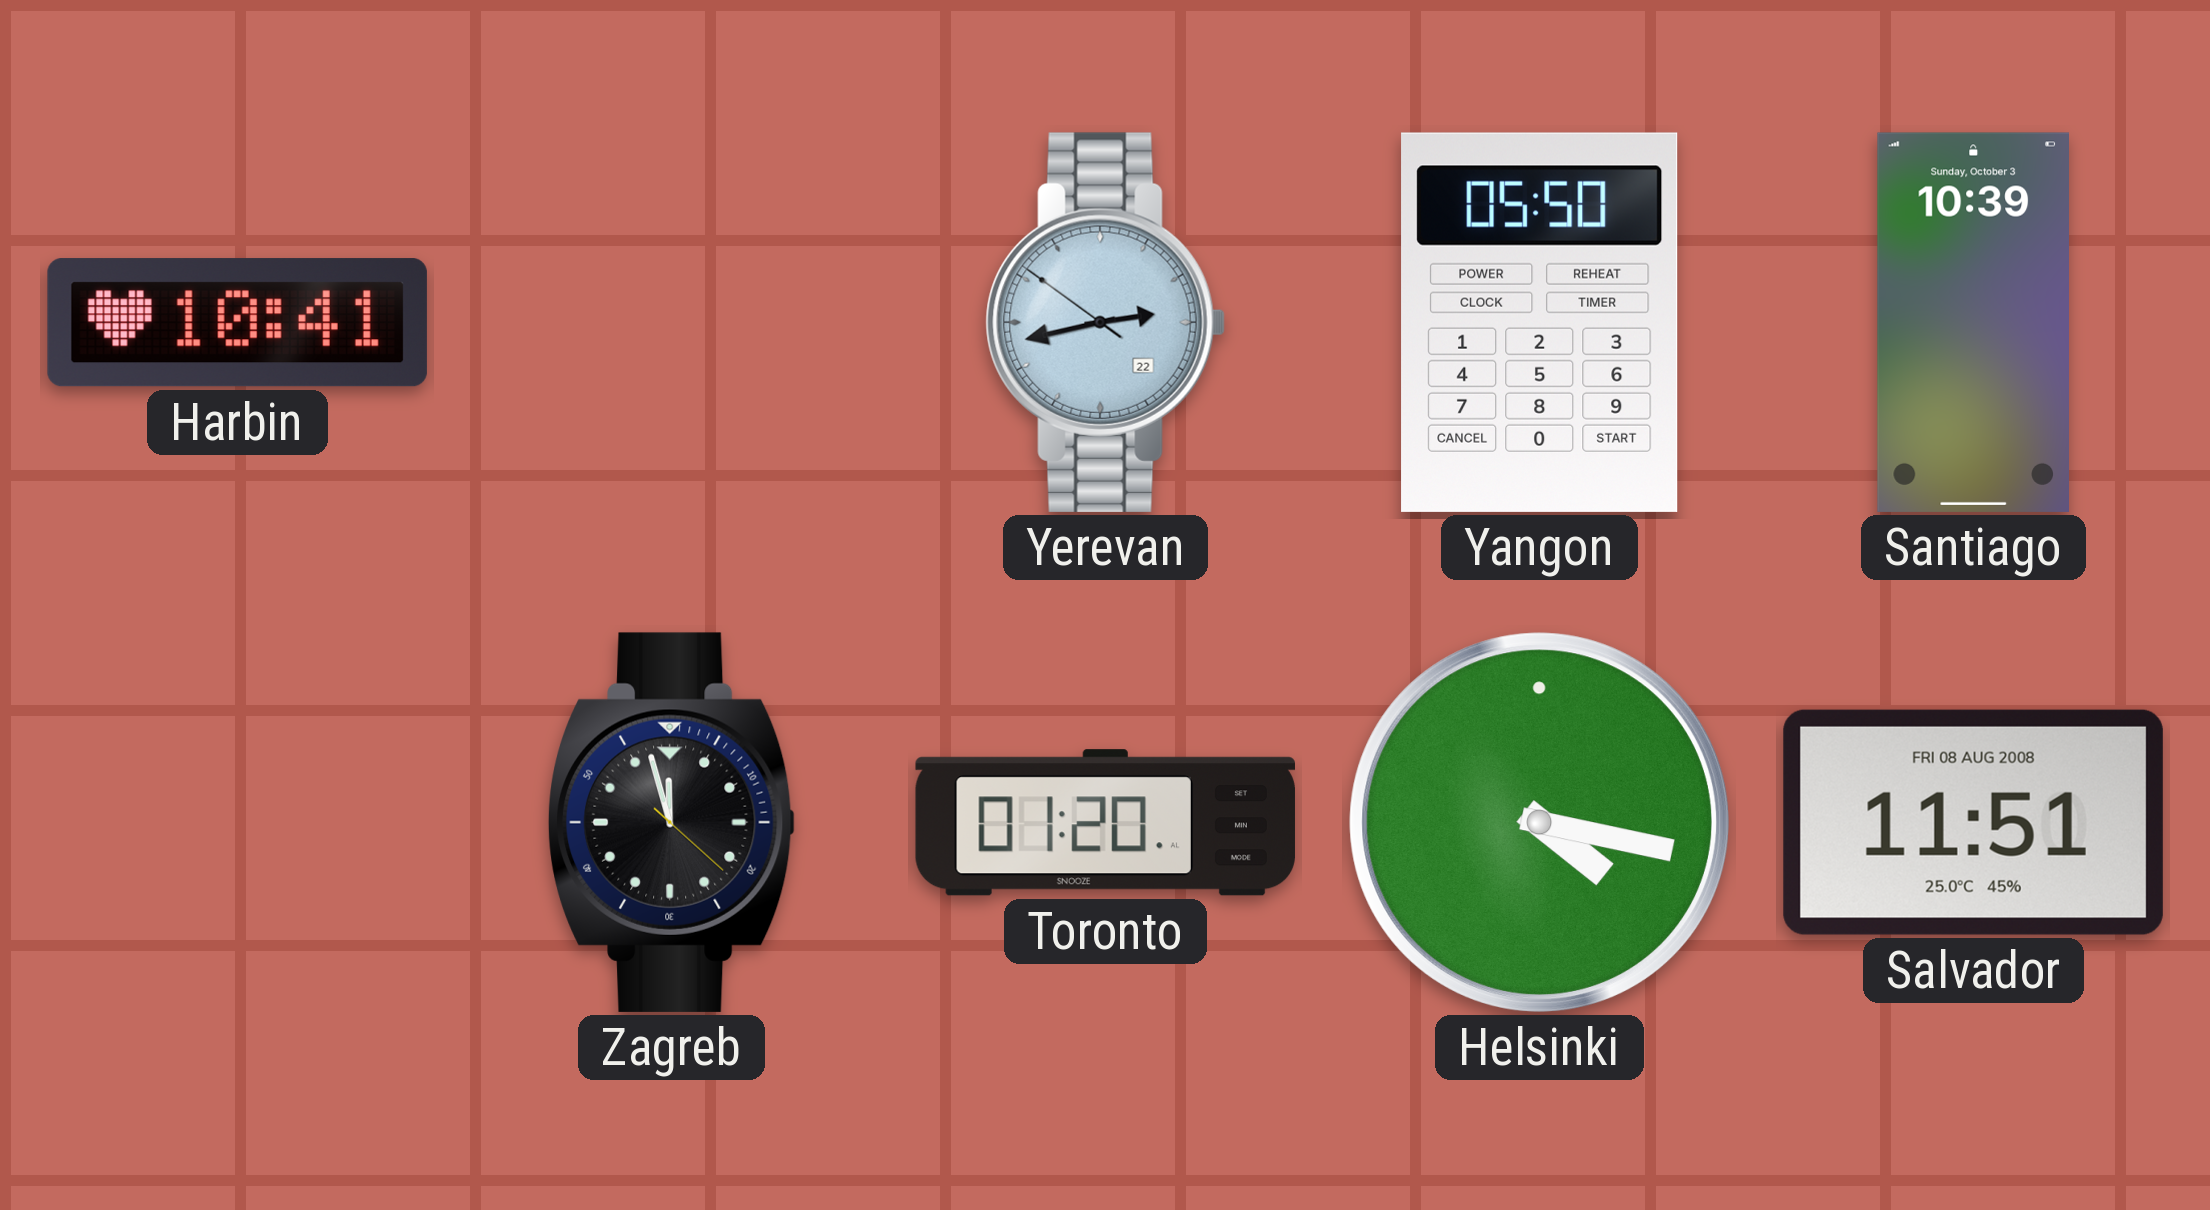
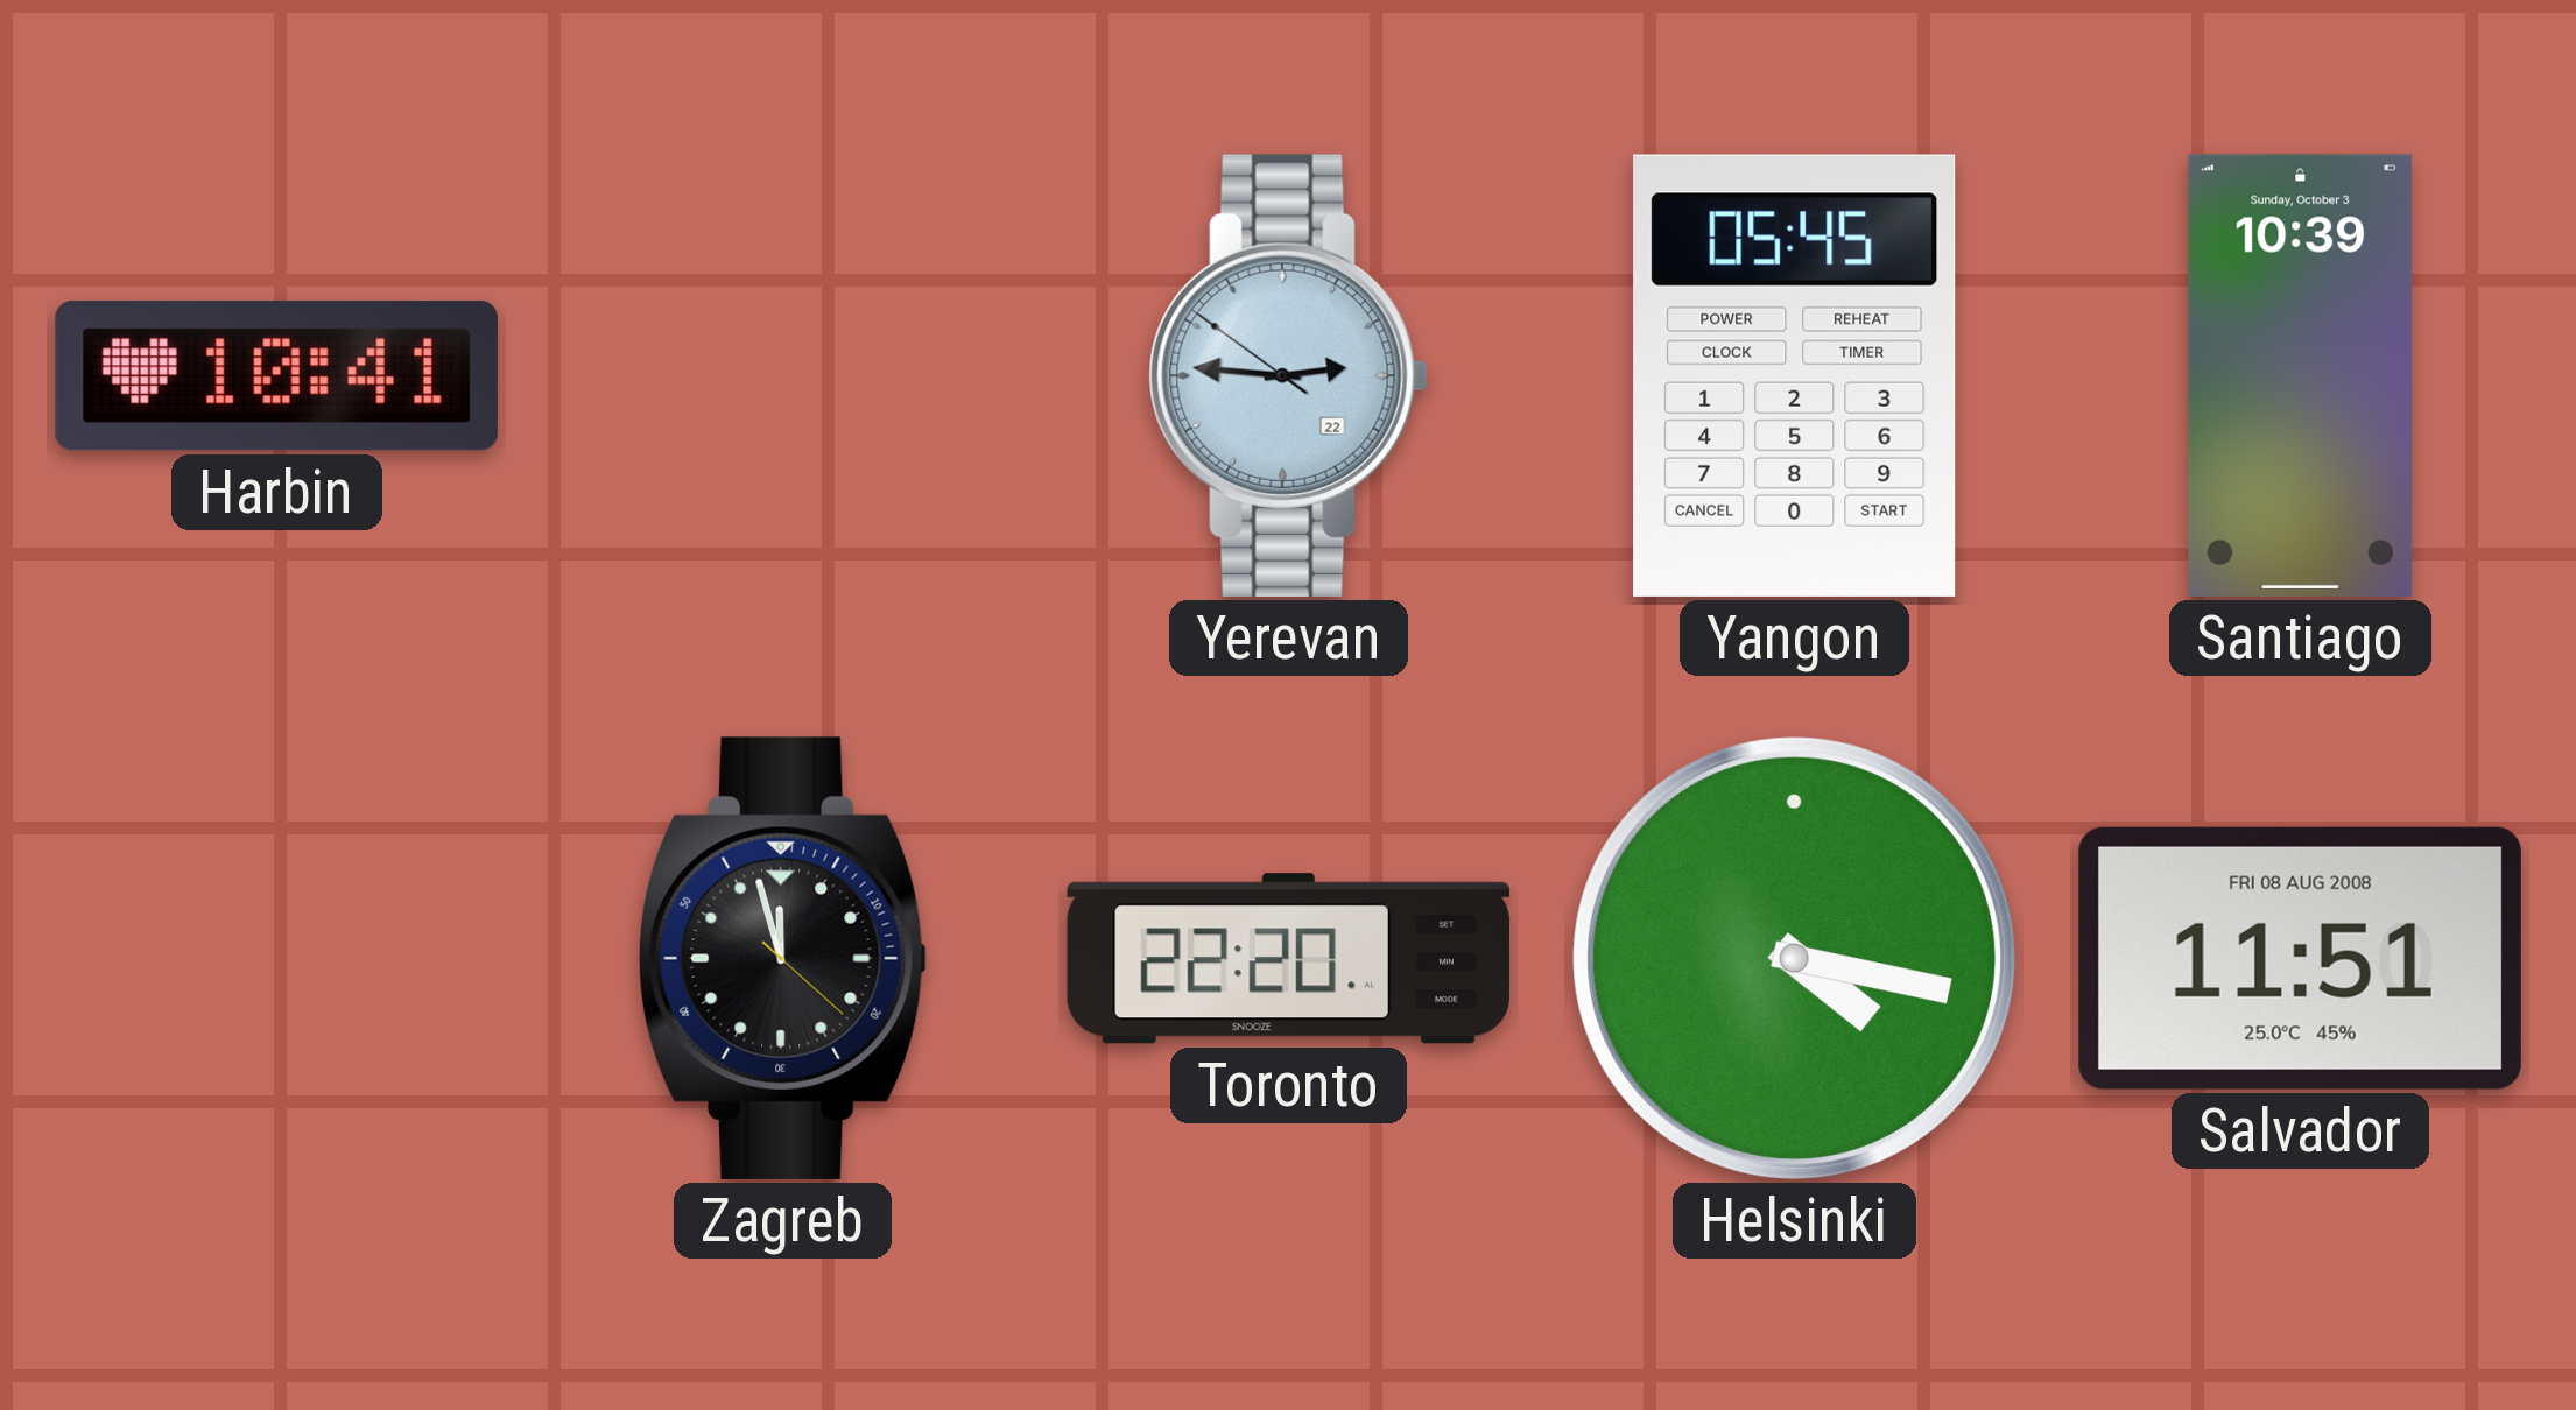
Yerevan: 2:42 -> 2:45 (1288, 375)
Yangon: 05:50 -> 05:45 (1795, 375)
Toronto: 01:20 -> 22:20 (1288, 959)
